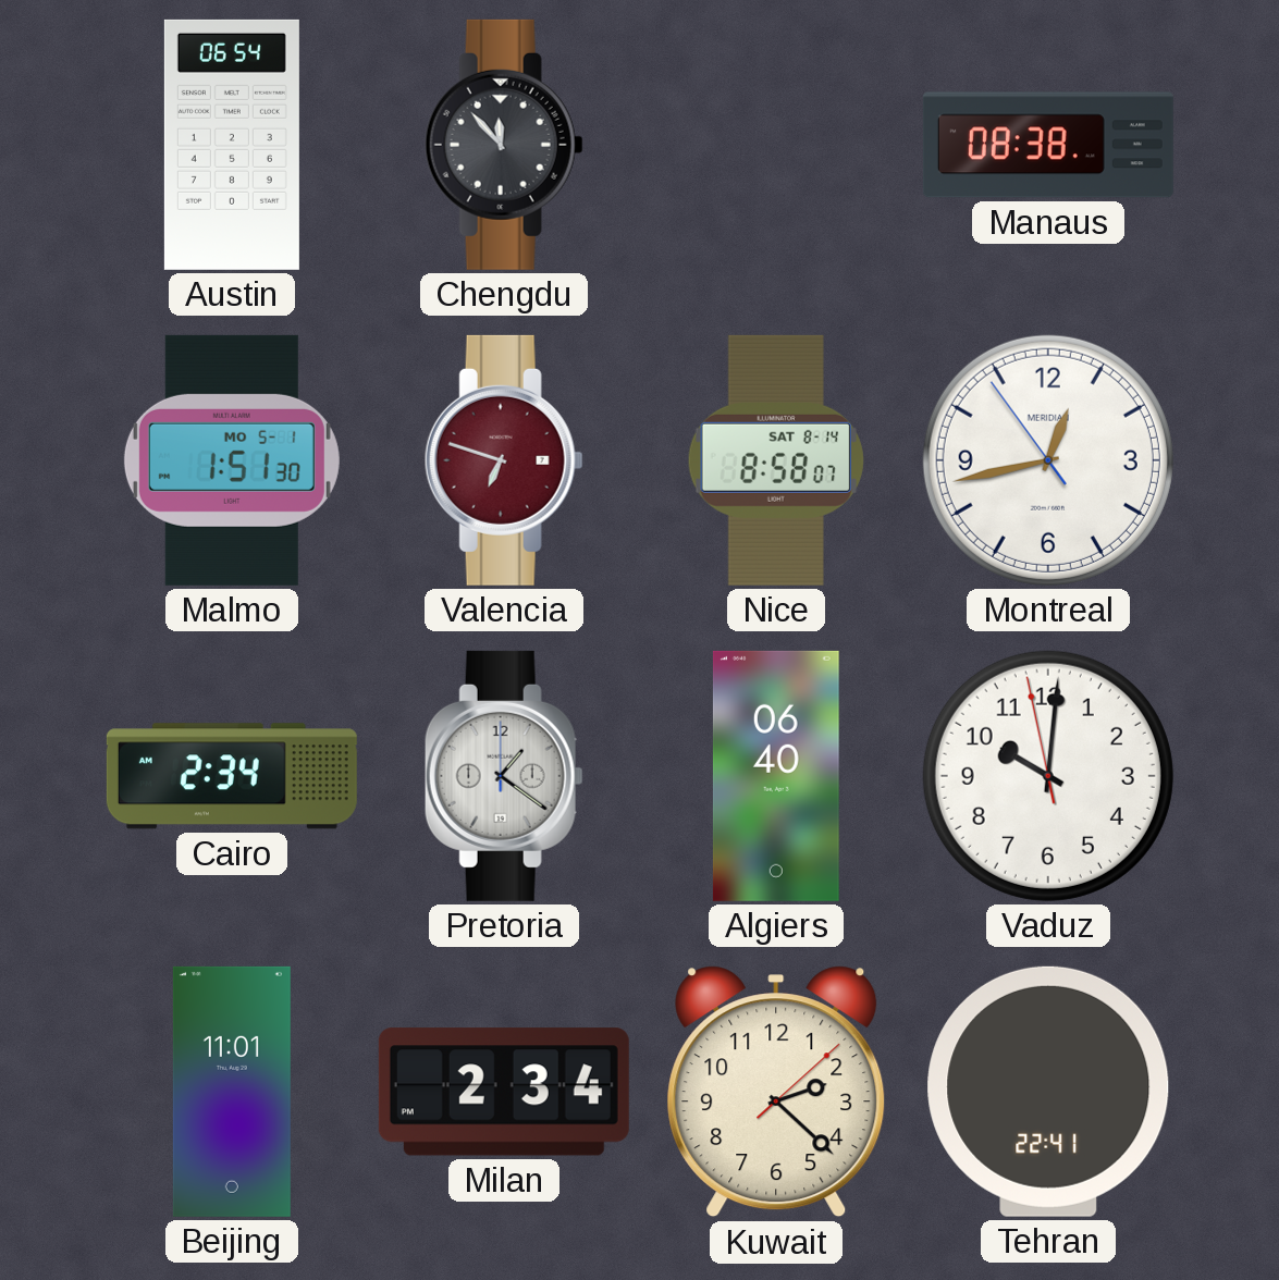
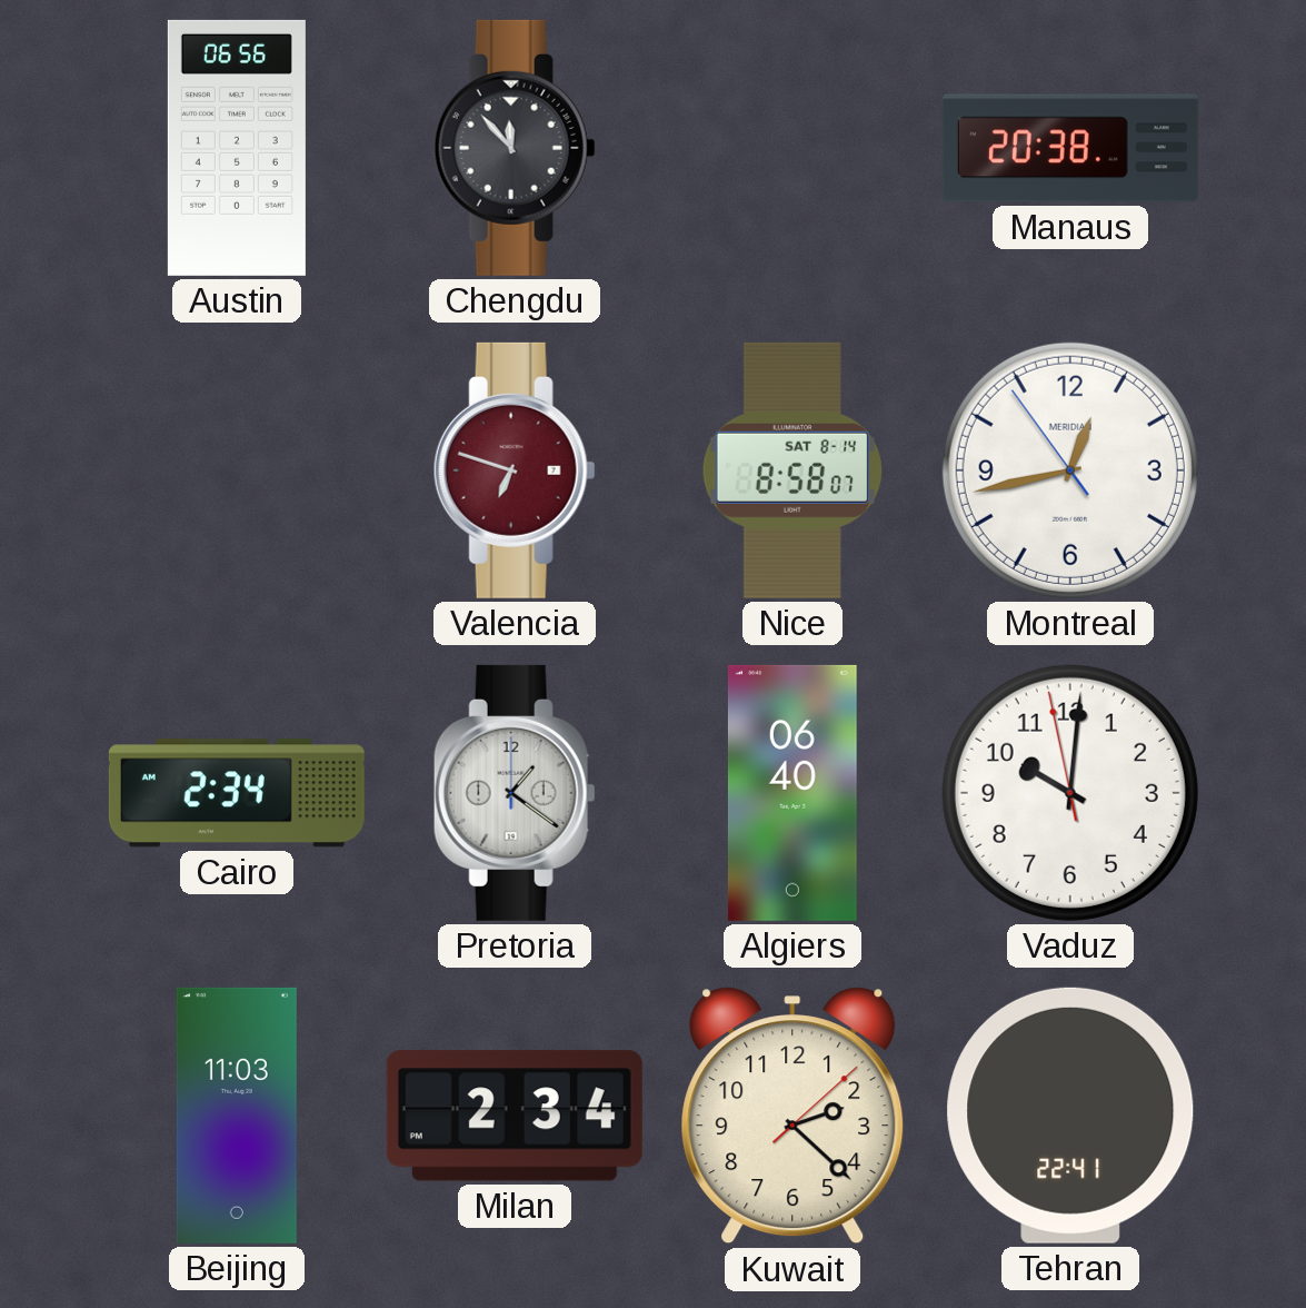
Austin: 06:54 -> 06:56 (237, 148)
Manaus: 08:38 -> 20:38 (1070, 148)
Malmo: 1:51 -> none (232, 460)
Beijing: 11:01 -> 11:03 (237, 1116)
